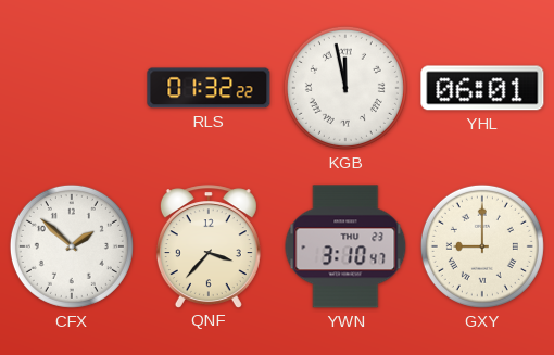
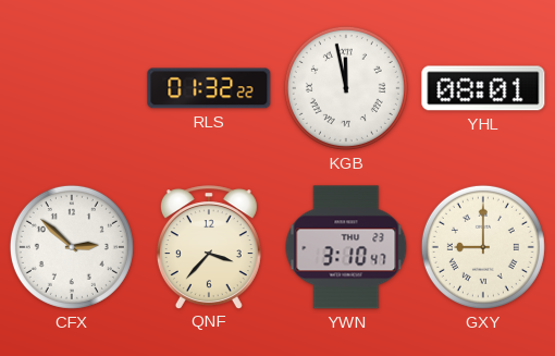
YHL: 06:01 -> 08:01 (483, 88)
CFX: 1:52 -> 2:52 (72, 247)
